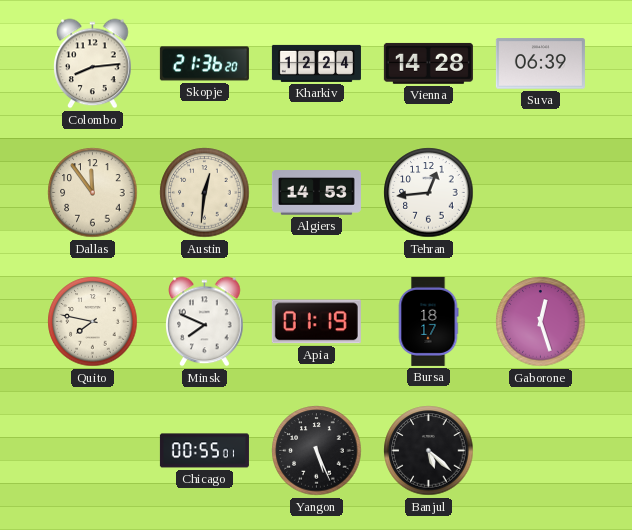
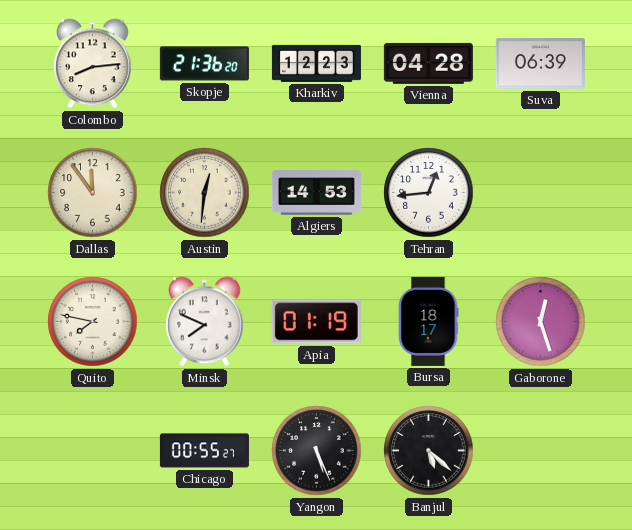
Kharkiv: 12:24 -> 12:23 (316, 63)
Vienna: 14:28 -> 04:28 (428, 63)
Chicago: 00:55:01 -> 00:55:27 (204, 451)
